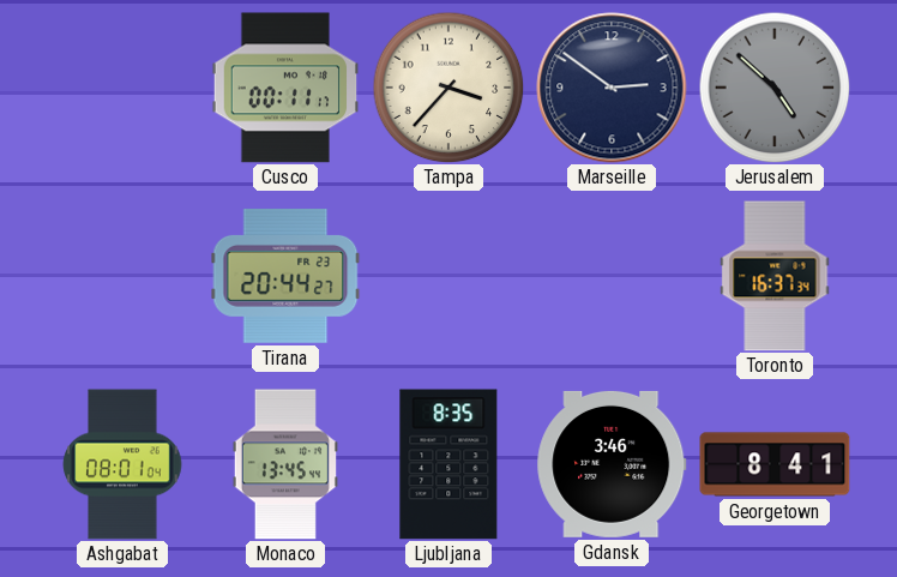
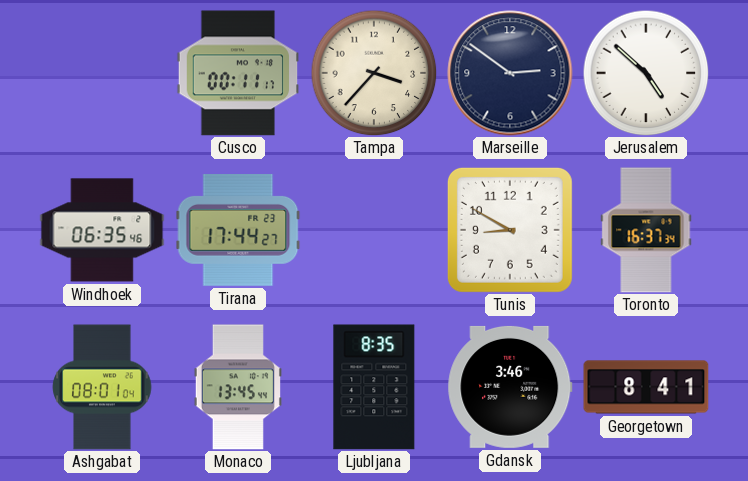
Jerusalem dial: grey -> white (646, 73)
Windhoek: none -> 06:35 (102, 230)
Tirana: 20:44 -> 17:44 (238, 230)
Tunis: none -> 8:50 (510, 230)
